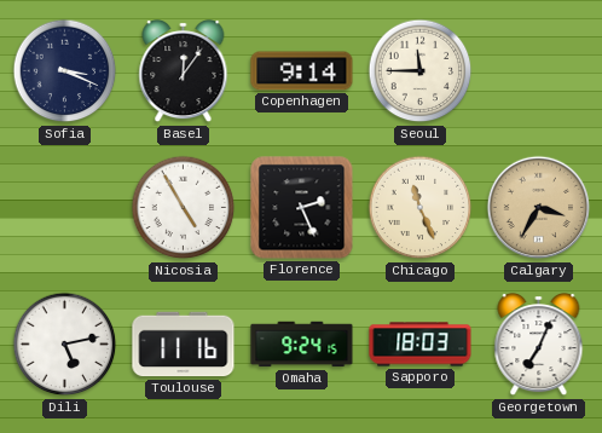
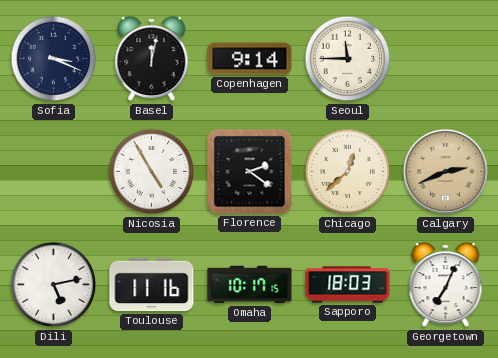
Basel: 12:06 -> 12:02 (152, 60)
Florence: 2:26 -> 2:21 (250, 172)
Chicago: 11:26 -> 12:38 (348, 172)
Calgary: 3:35 -> 2:41 (446, 172)
Omaha: 9:24 -> 10:17 (250, 285)
